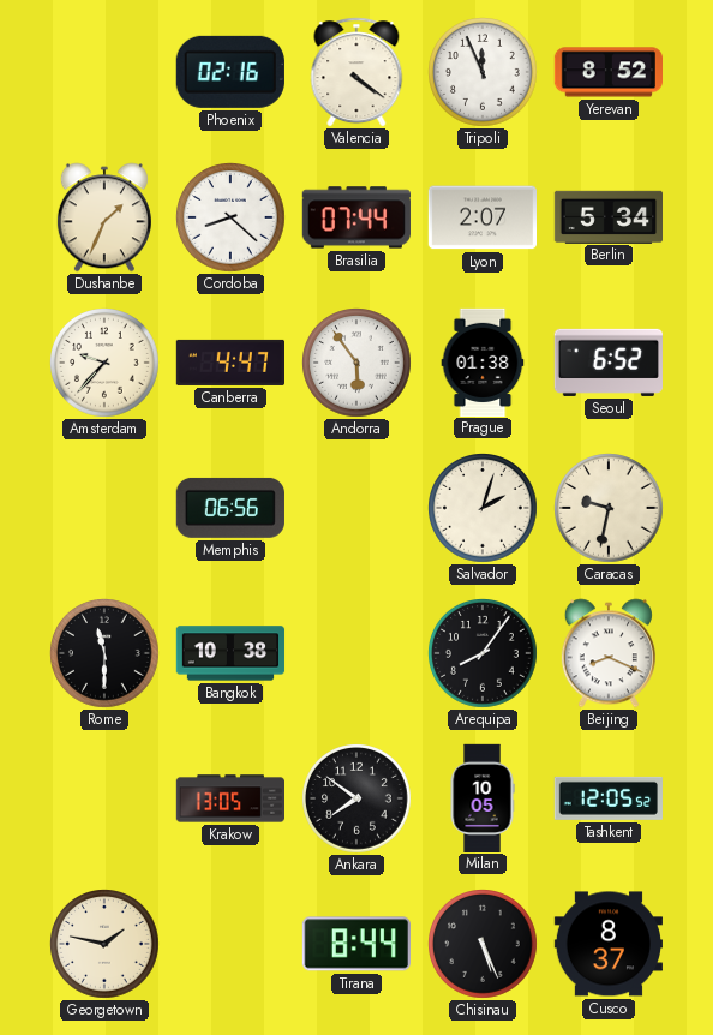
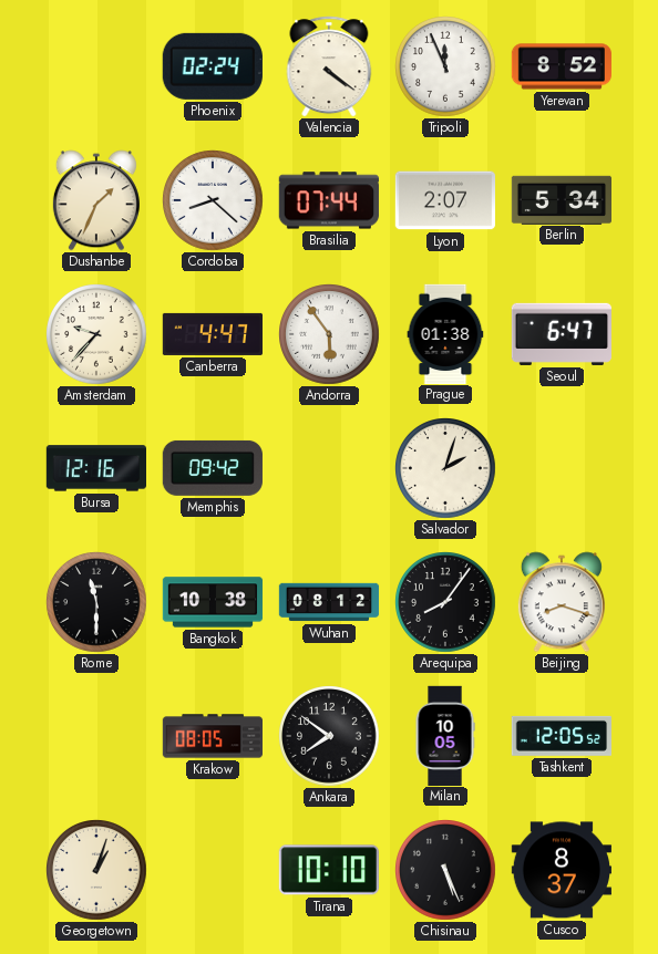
Phoenix: 02:16 -> 02:24 (213, 66)
Seoul: 6:52 -> 6:47 (562, 334)
Bursa: none -> 12:16 (95, 468)
Memphis: 06:56 -> 09:42 (213, 468)
Caracas: 9:32 -> none (610, 509)
Wuhan: none -> 08:12 (329, 602)
Beijing: 8:19 -> 8:18 (562, 602)
Krakow: 13:05 -> 08:05 (213, 736)
Georgetown: 1:47 -> 1:03 (97, 871)
Tirana: 8:44 -> 10:10 (329, 870)
